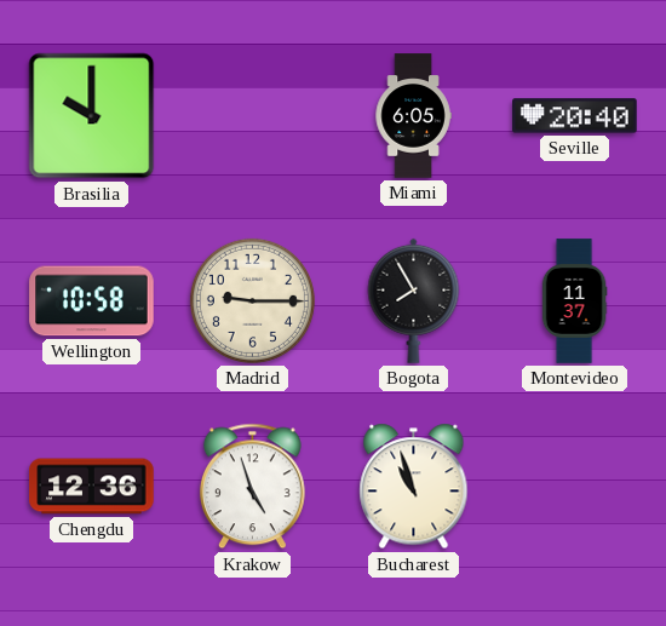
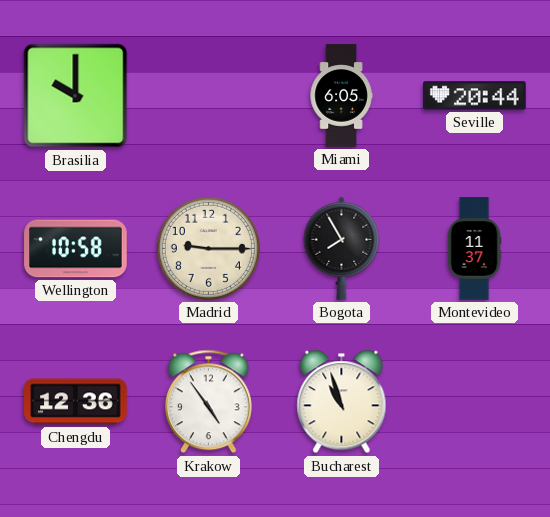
Seville: 20:40 -> 20:44 (475, 96)
Krakow: 4:57 -> 4:54 (208, 402)
